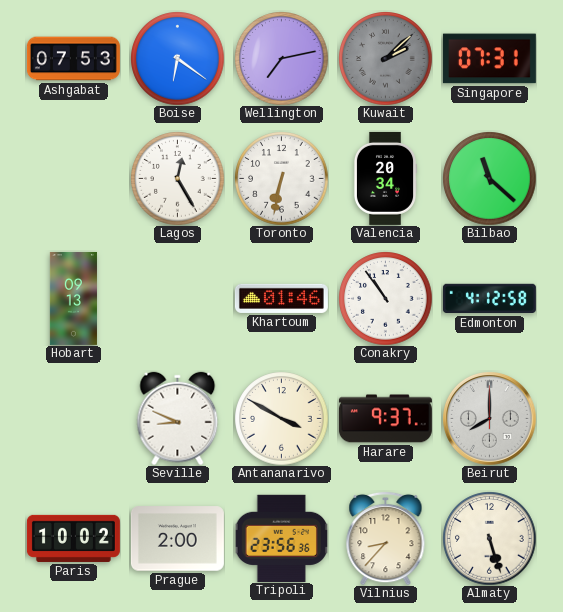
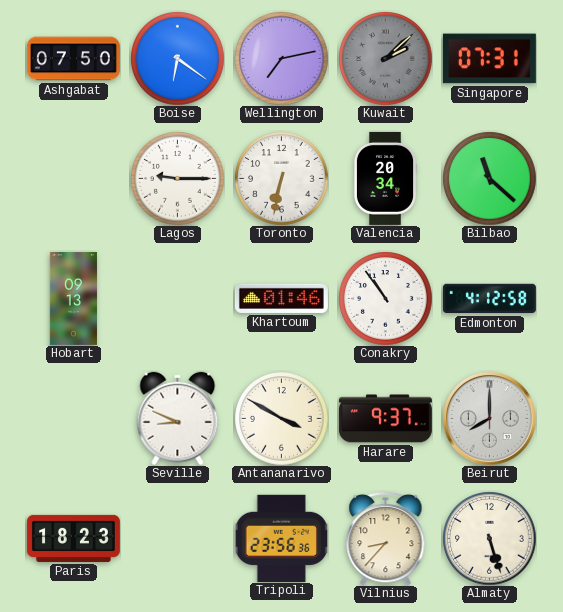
Ashgabat: 07:53 -> 07:50 (73, 59)
Lagos: 12:25 -> 9:15 (177, 178)
Paris: 10:02 -> 18:23 (73, 538)
Prague: 2:00 -> none (177, 539)
